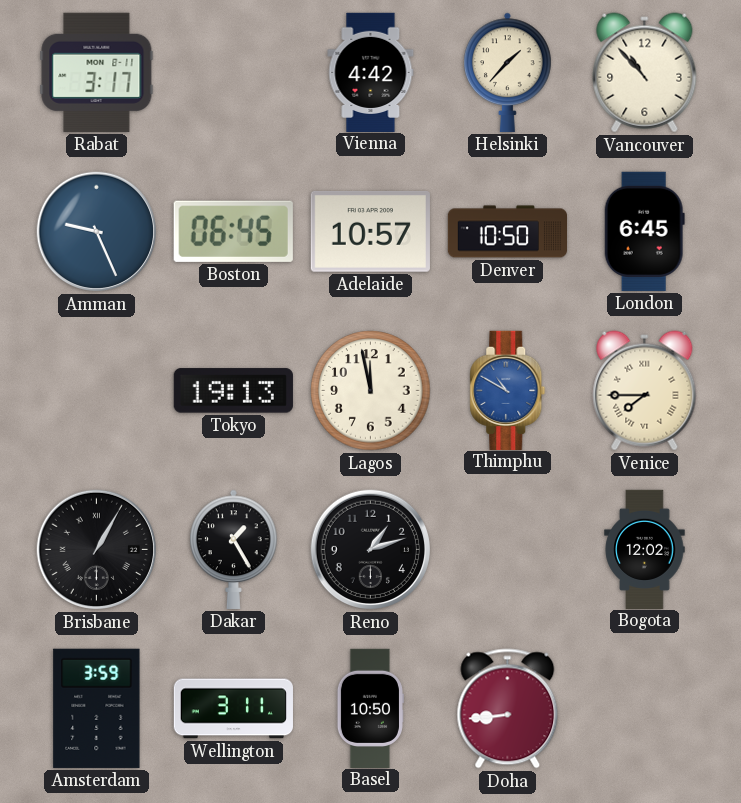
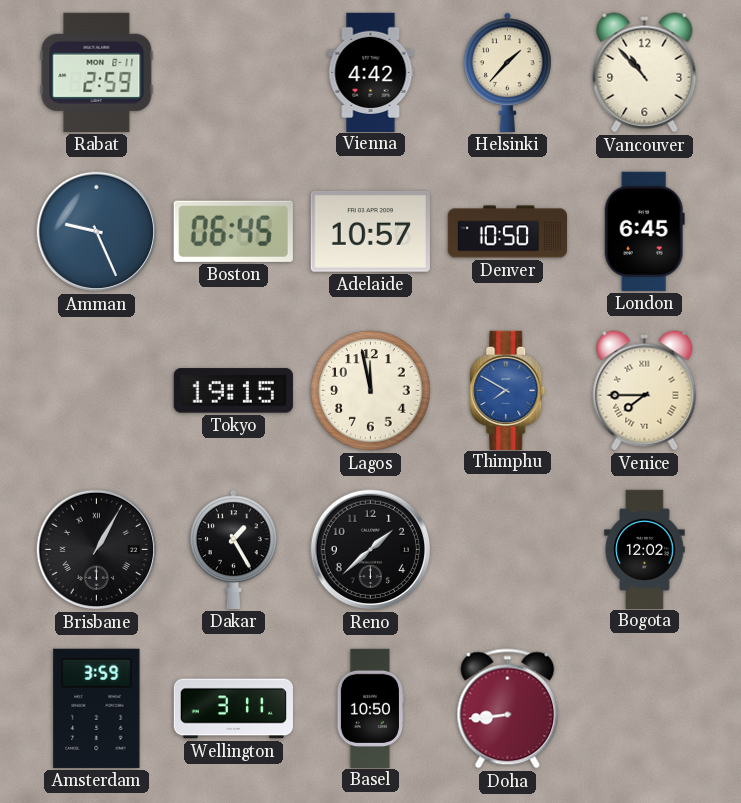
Rabat: 3:17 -> 2:59 (97, 72)
Tokyo: 19:13 -> 19:15 (233, 391)
Thimphu: 10:50 -> 7:50 (508, 390)
Reno: 1:12 -> 1:38 (371, 550)
